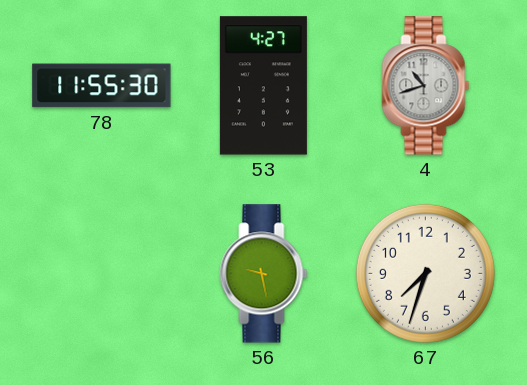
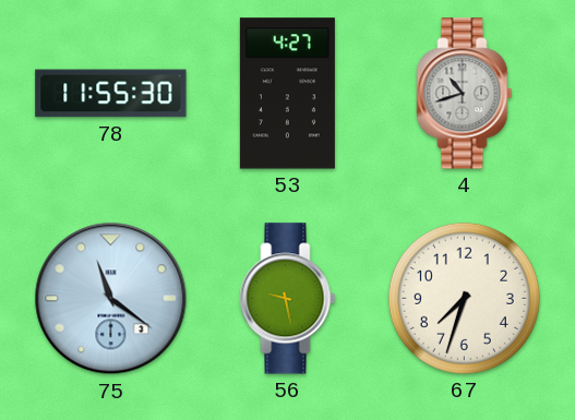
75: none -> 11:21 (111, 299)
